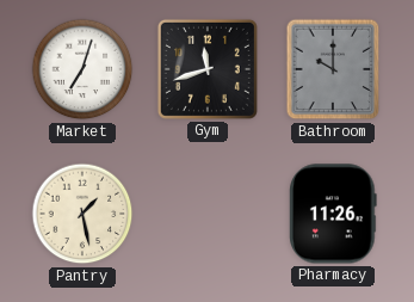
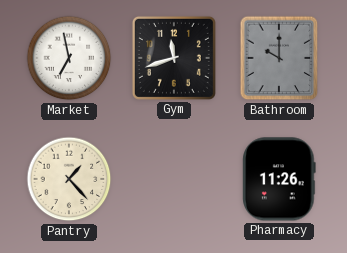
Market: 7:03 -> 6:58 (69, 58)
Pantry: 1:28 -> 1:23 (69, 179)
